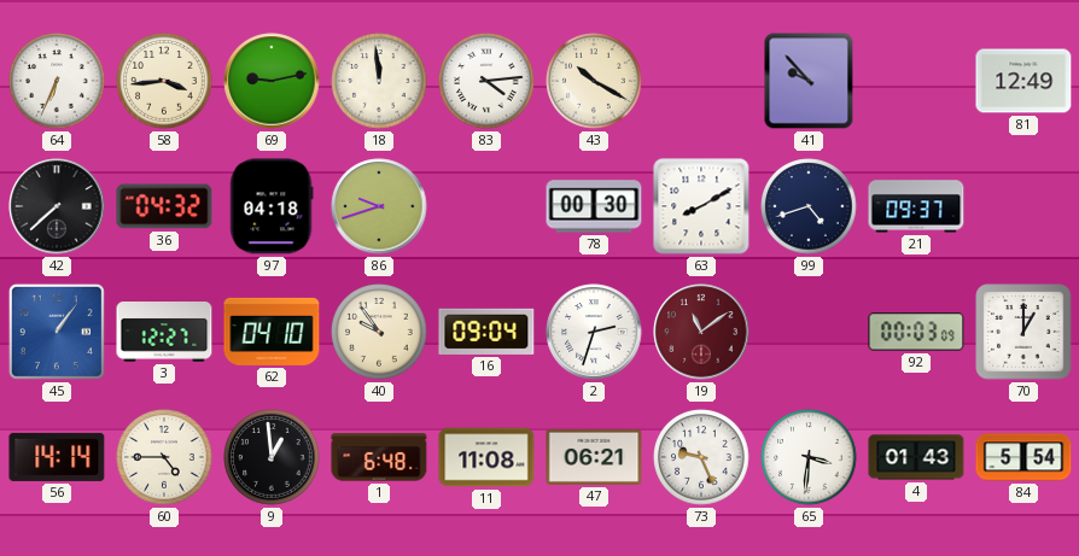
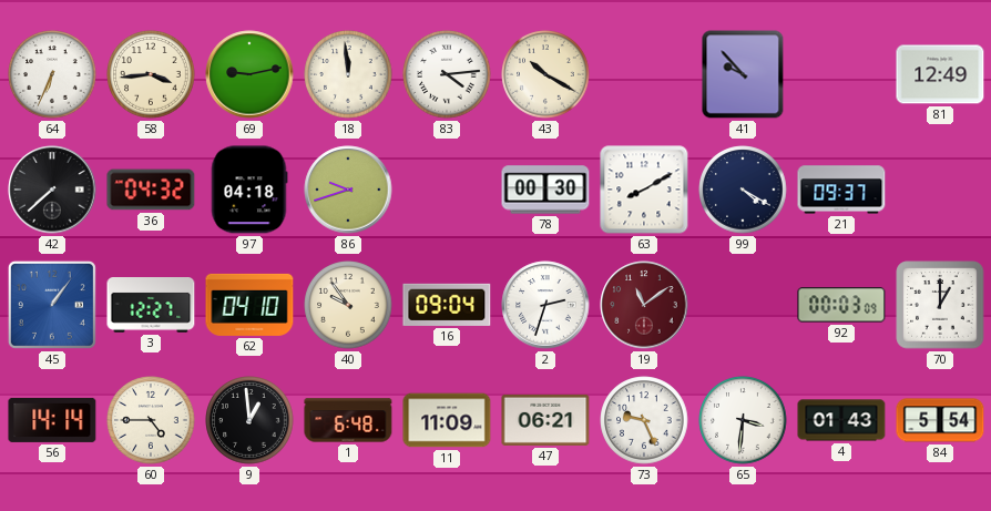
99: 4:42 -> 4:20 (743, 190)
11: 11:08 -> 11:09 (447, 420)
